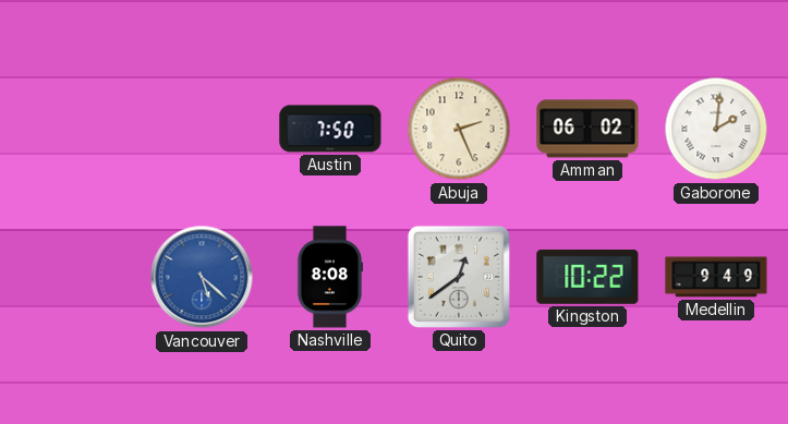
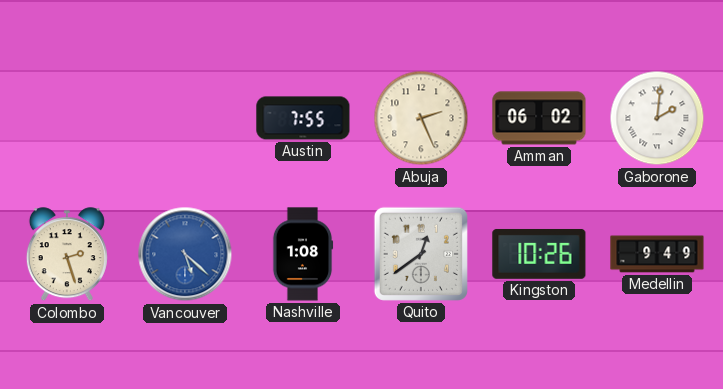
Austin: 7:50 -> 7:55 (303, 118)
Colombo: none -> 2:27 (67, 255)
Nashville: 8:08 -> 1:08 (303, 254)
Kingston: 10:22 -> 10:26 (539, 254)
